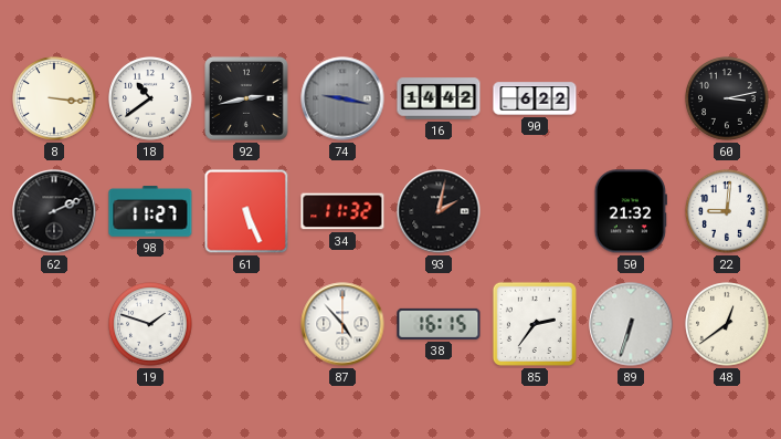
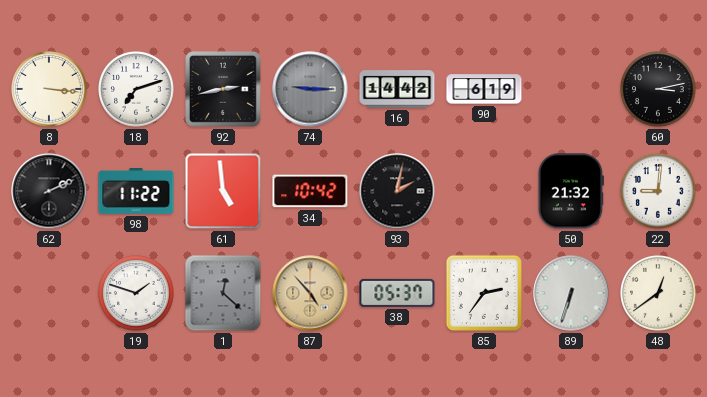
18: 10:39 -> 7:12 (136, 89)
74: 9:17 -> 9:15 (310, 89)
90: 6:22 -> 6:19 (484, 89)
98: 11:27 -> 11:22 (136, 192)
61: 5:26 -> 4:59 (223, 191)
34: 11:32 -> 10:42 (310, 191)
1: none -> 12:22 (223, 293)
87 dial: white -> champagne (310, 293)
38: 16:15 -> 05:37 (397, 293)
